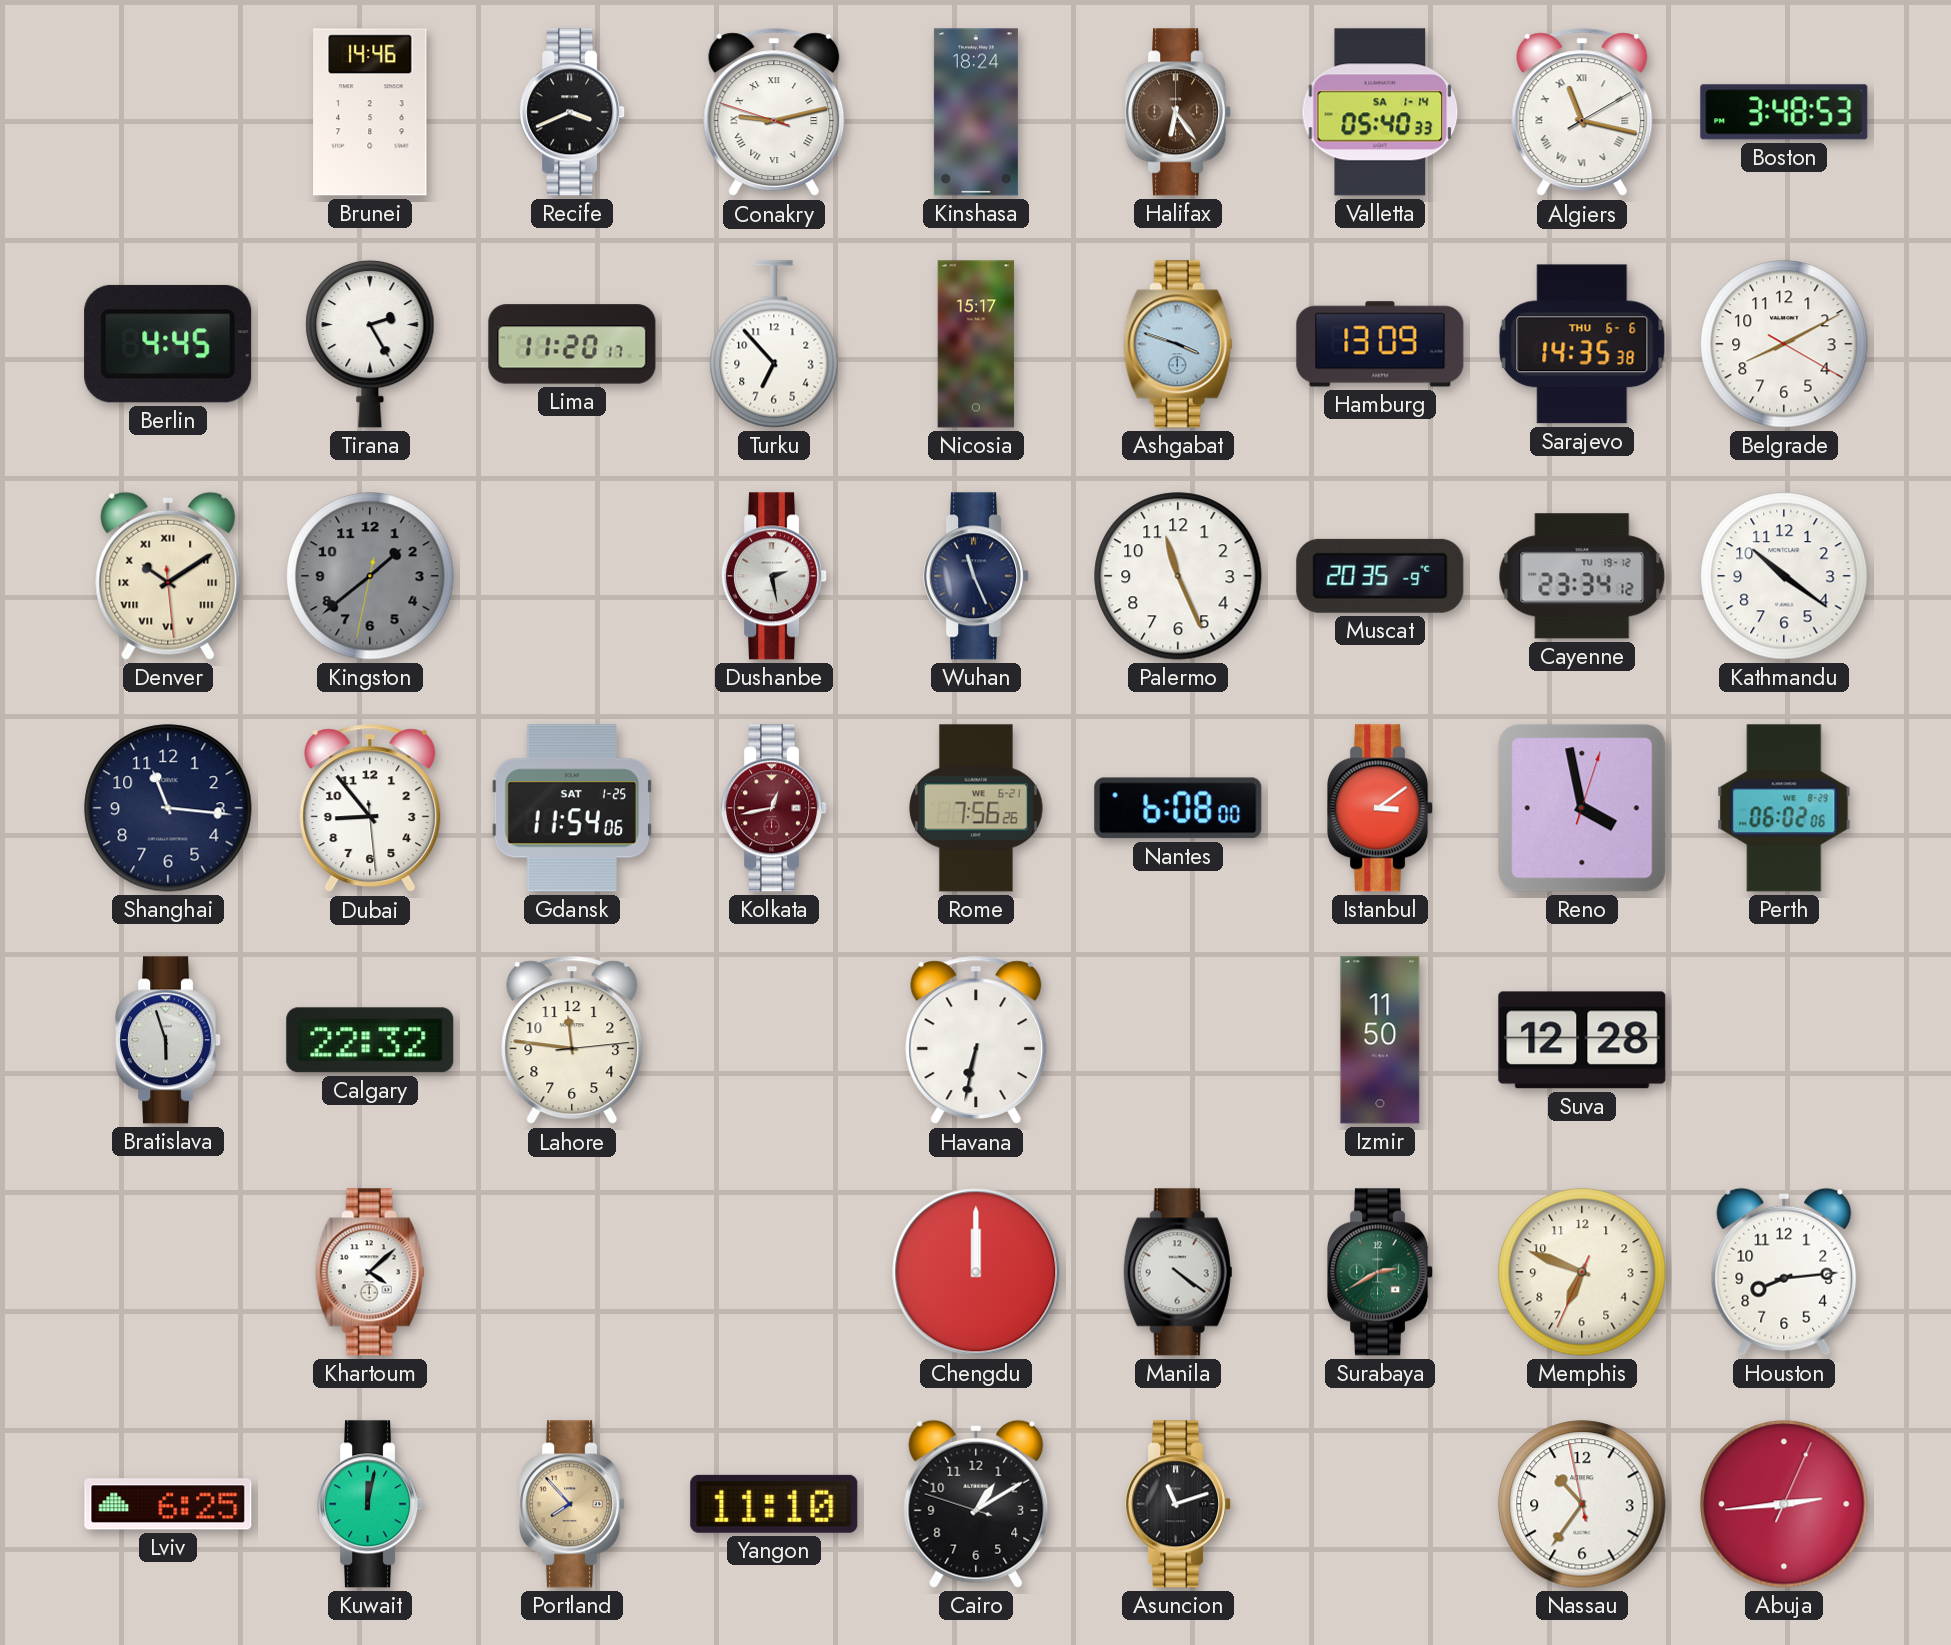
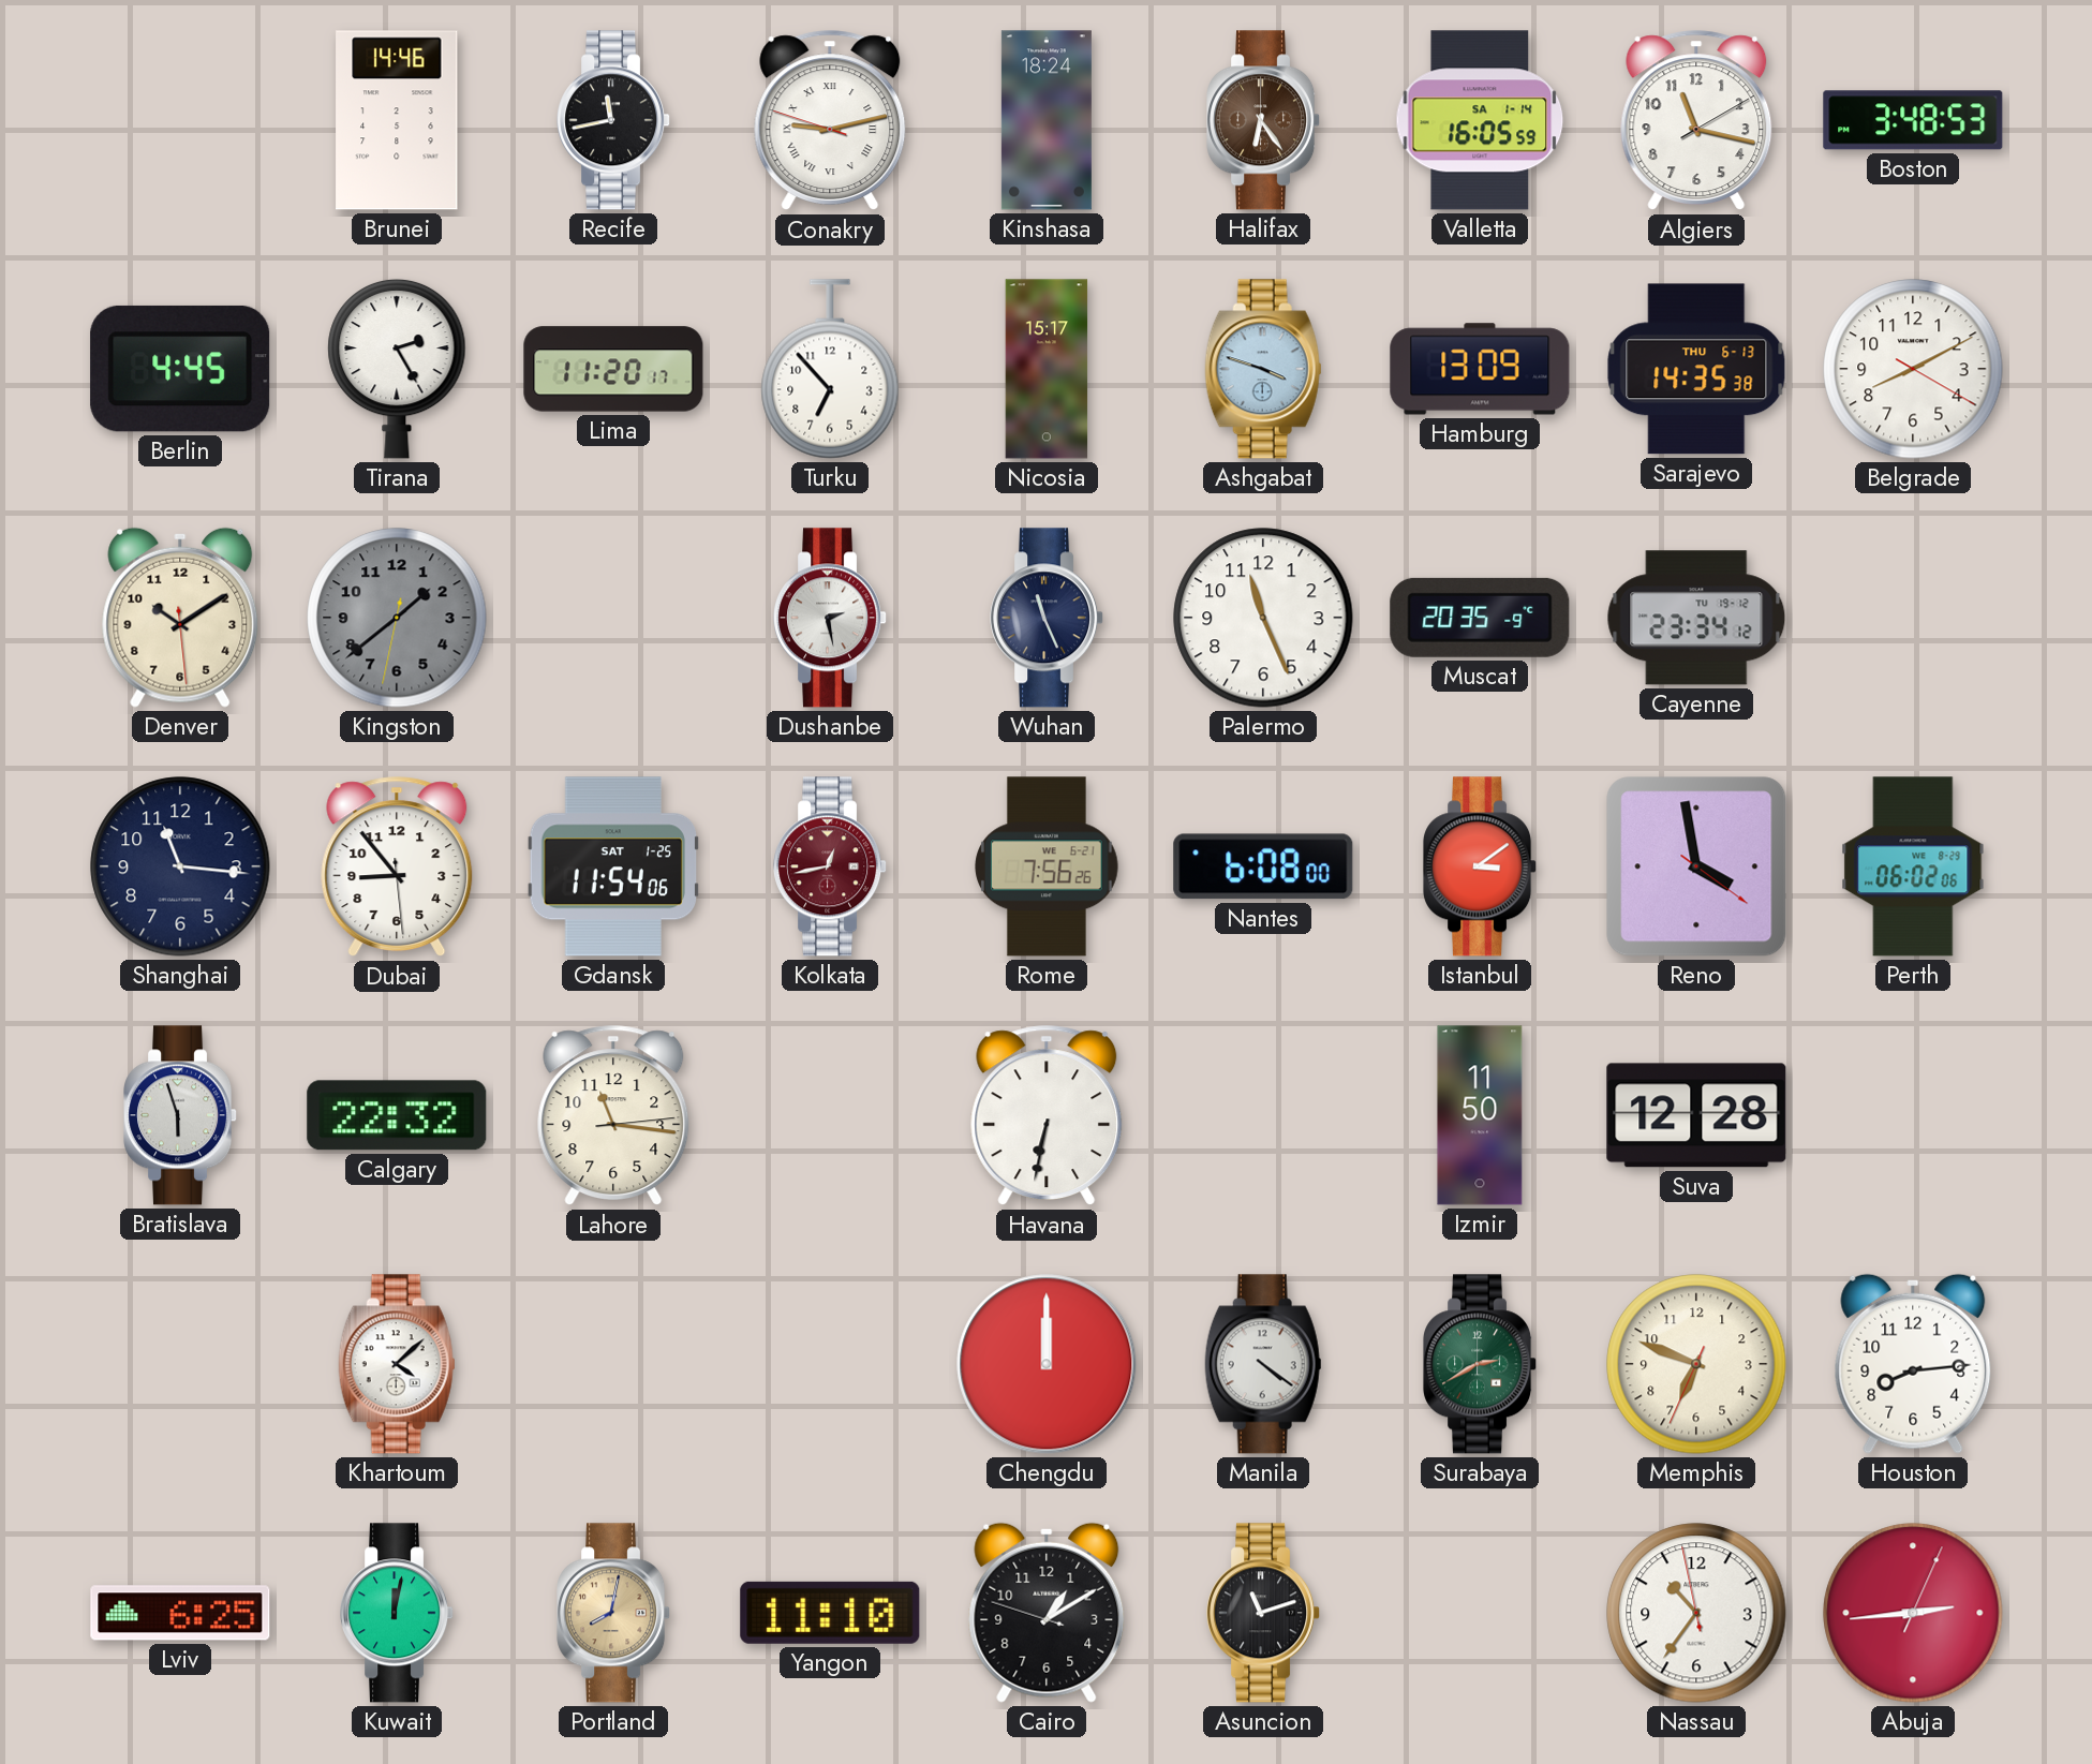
Recife: 3:41 -> 11:43 (614, 120)
Valletta: 05:40 -> 16:05 (1480, 120)
Algiers numerals: Roman -> Arabic (1696, 121)
Sarajevo date: THU 6-6 -> THU 6-13 (1696, 369)
Denver numerals: Roman -> Arabic (180, 618)
Kathmandu: 10:21 -> none (1784, 576)
Reno: 3:58:03 -> 3:58:21 (1696, 866)
Lahore: 11:46 -> 11:16 (613, 1116)
Portland: 7:53 -> 8:02 (614, 1613)
